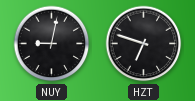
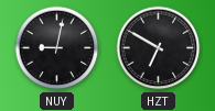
HZT: 6:48 -> 6:50 (159, 48)
